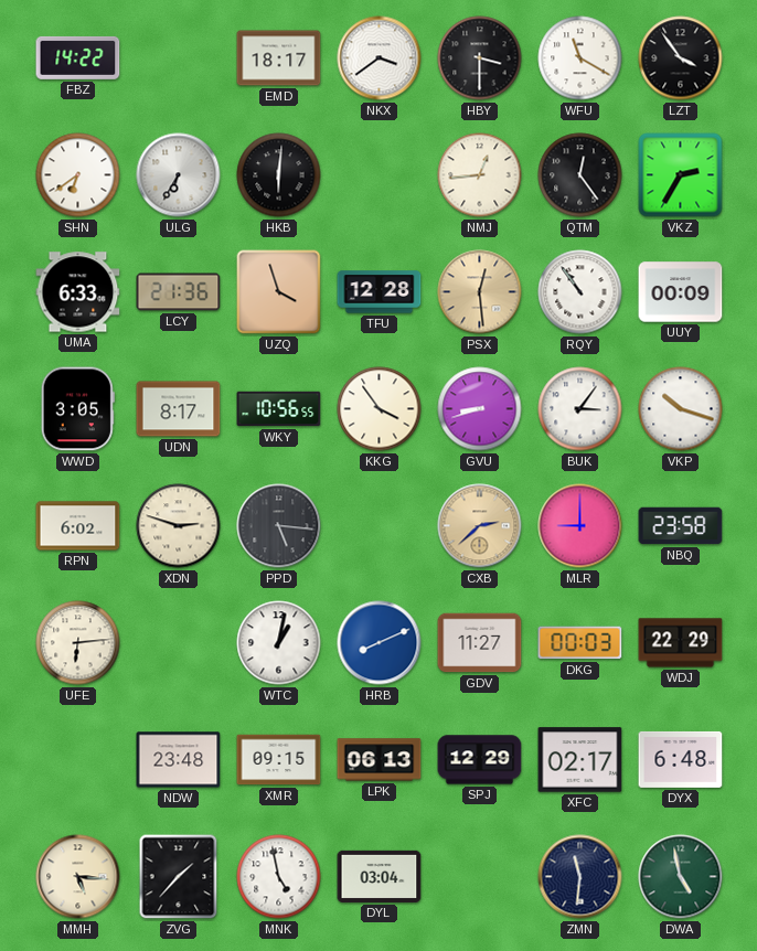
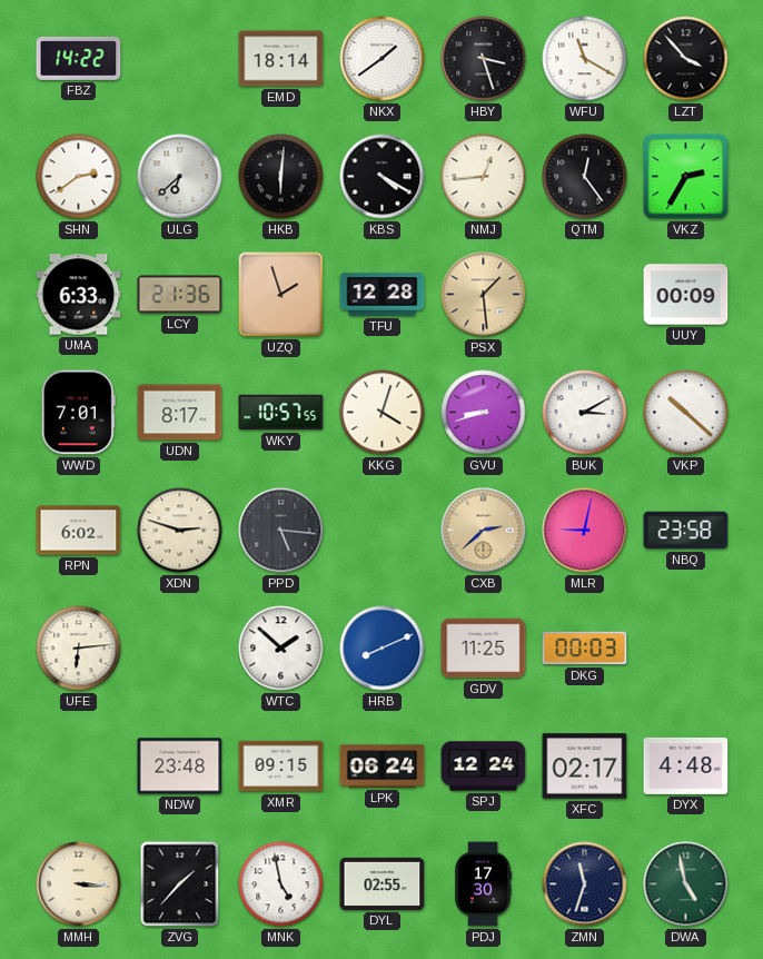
EMD: 18:17 -> 18:14 (281, 59)
NKX: 3:39 -> 1:39 (383, 59)
HBY: 3:30 -> 3:27 (484, 59)
LZT: 3:54 -> 3:53 (686, 59)
SHN: 6:39 -> 2:39 (79, 177)
ULG: 6:35 -> 6:38 (180, 177)
KBS: none -> 4:20 (383, 177)
UZQ: 3:57 -> 1:57 (281, 295)
PSX: 12:29 -> 1:29 (484, 295)
RQY: 10:54 -> none (580, 292)
WWD: 3:05 -> 7:01 (78, 413)
WKY: 10:56 -> 10:57 (281, 413)
KKG: 3:54 -> 4:03 (383, 413)
BUK: 3:06 -> 3:10 (585, 413)
VKP: 10:18 -> 10:22 (686, 413)
MLR: 9:00 -> 9:02 (585, 531)
WTC: 1:02 -> 1:52 (281, 649)
GDV: 11:27 -> 11:25 (484, 649)
WDJ: 22:29 -> none (681, 643)
LPK: 06:13 -> 06:24 (383, 767)
SPJ: 12:29 -> 12:24 (484, 767)
DYX: 6:48 -> 4:48 (686, 765)
MMH: 5:16 -> 3:16 (79, 884)
DYL: 03:04 -> 02:55 (383, 883)
PDJ: none -> 17:30 (484, 884)
ZMN: 11:31 -> 11:33 (585, 884)
